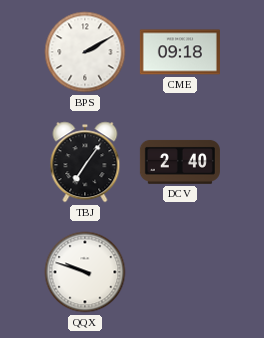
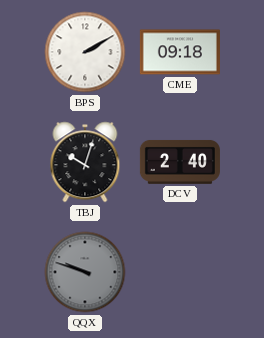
TBJ: 7:06 -> 10:03 (85, 162)
QQX dial: white -> grey (85, 272)
